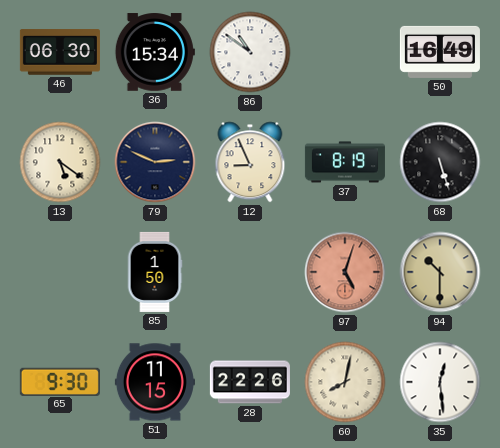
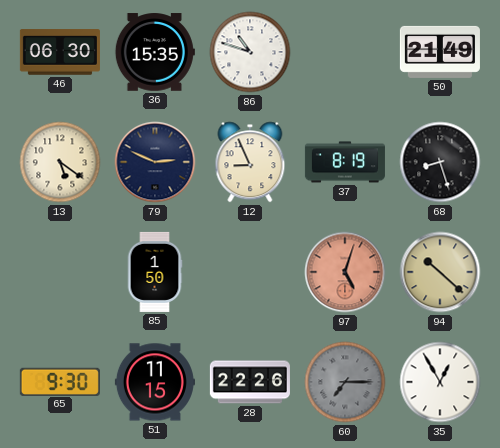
36: 15:34 -> 15:35 (155, 52)
86: 10:51 -> 10:48 (250, 52)
50: 16:49 -> 21:49 (440, 52)
68: 5:27 -> 8:27 (440, 162)
94: 10:30 -> 10:22 (440, 272)
60: 8:02 -> 7:15 (345, 382)
60 dial: cream -> grey (345, 382)
35: 12:29 -> 12:55 (440, 382)
